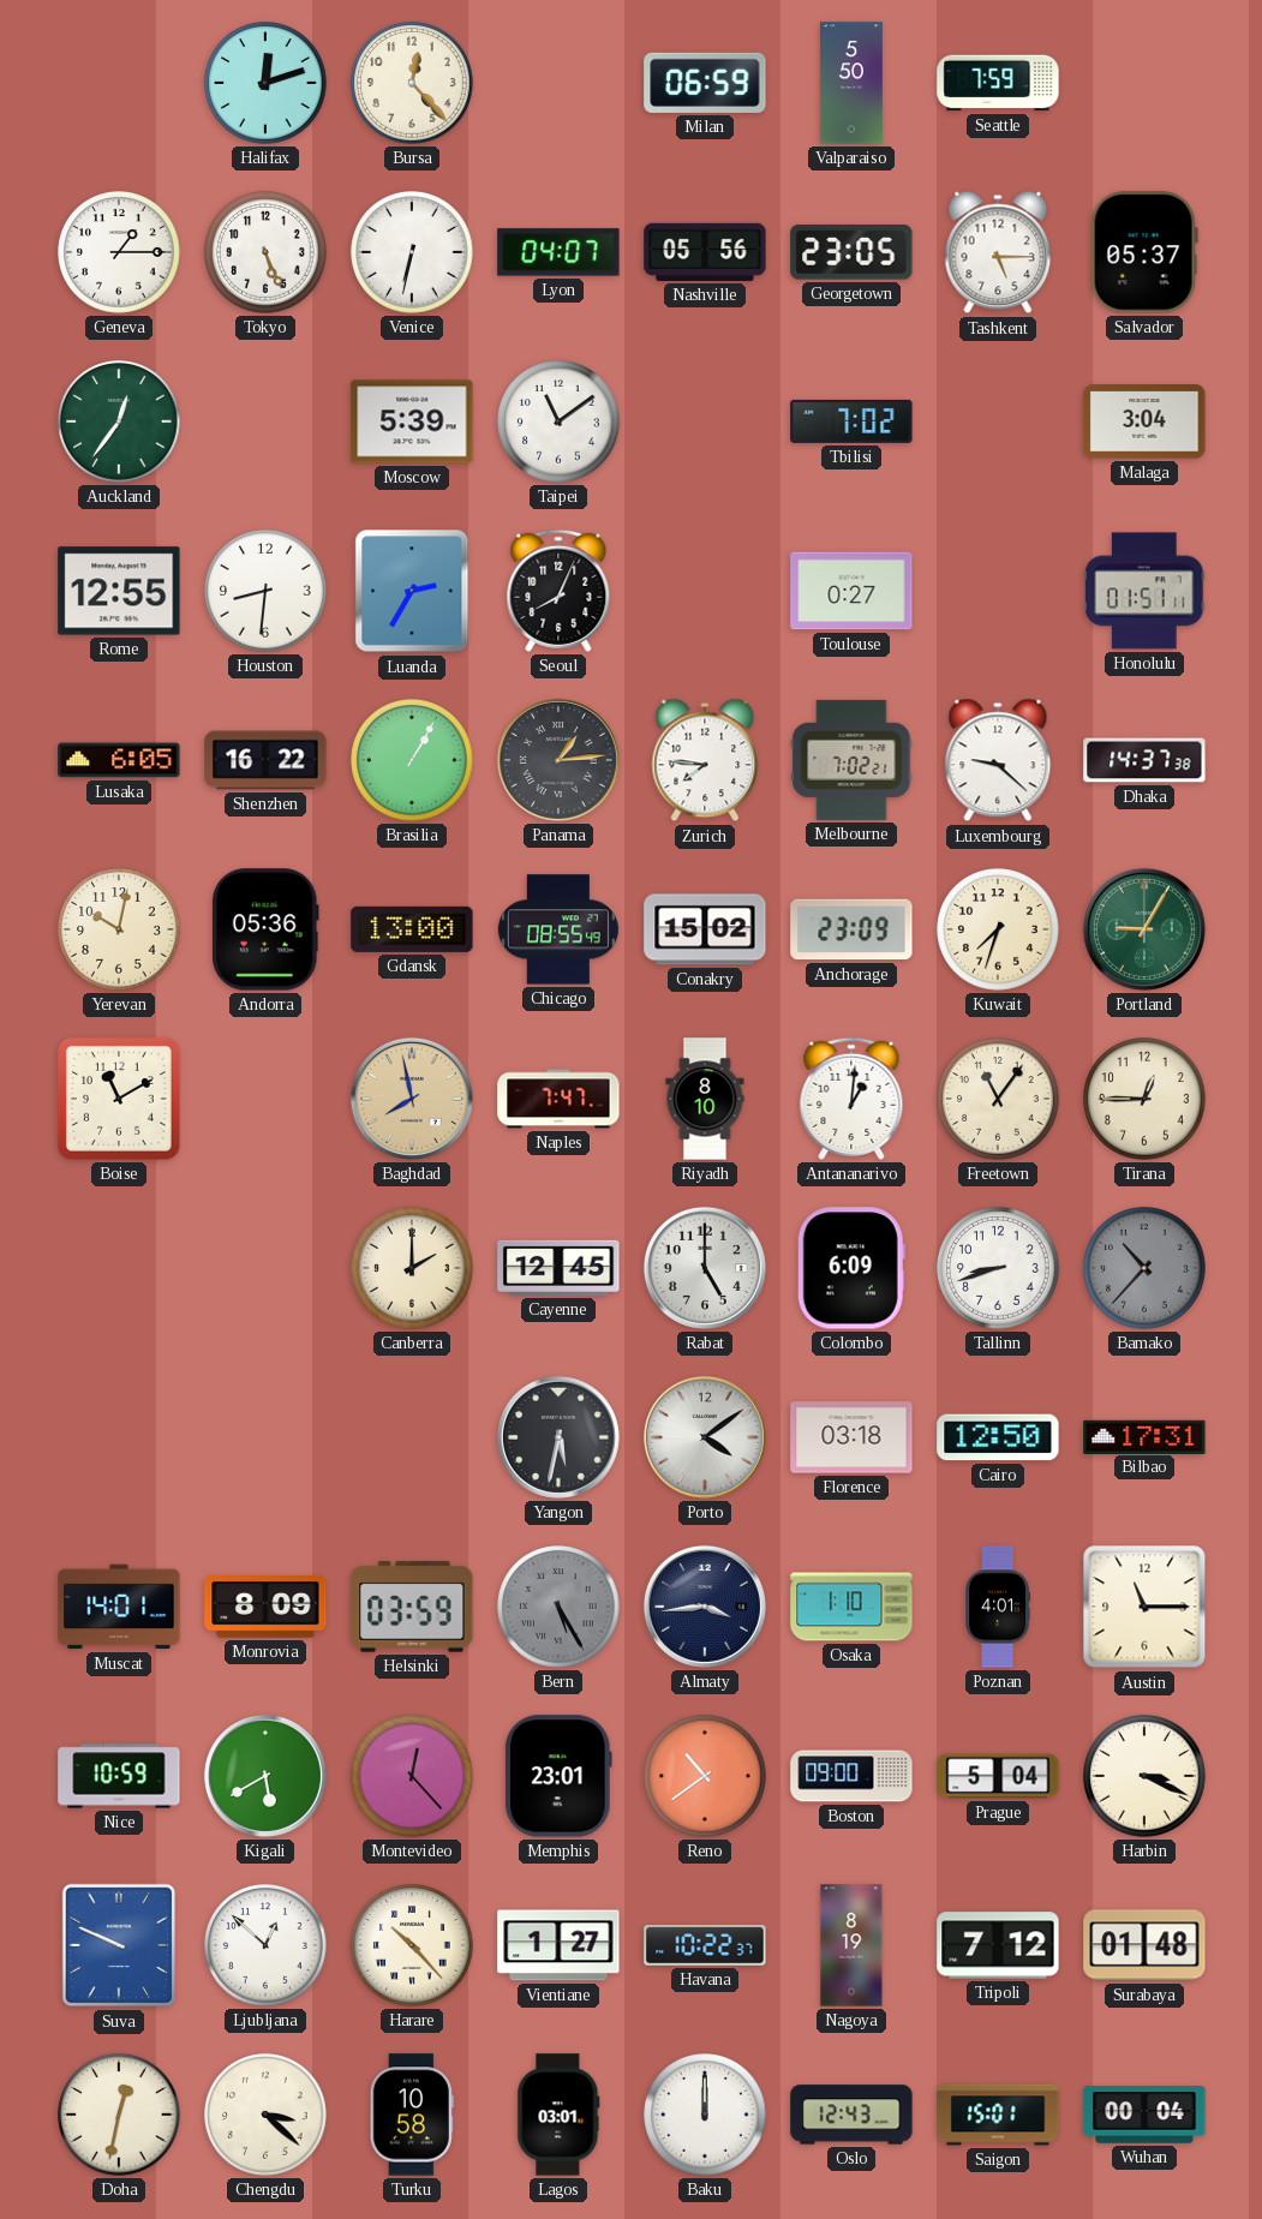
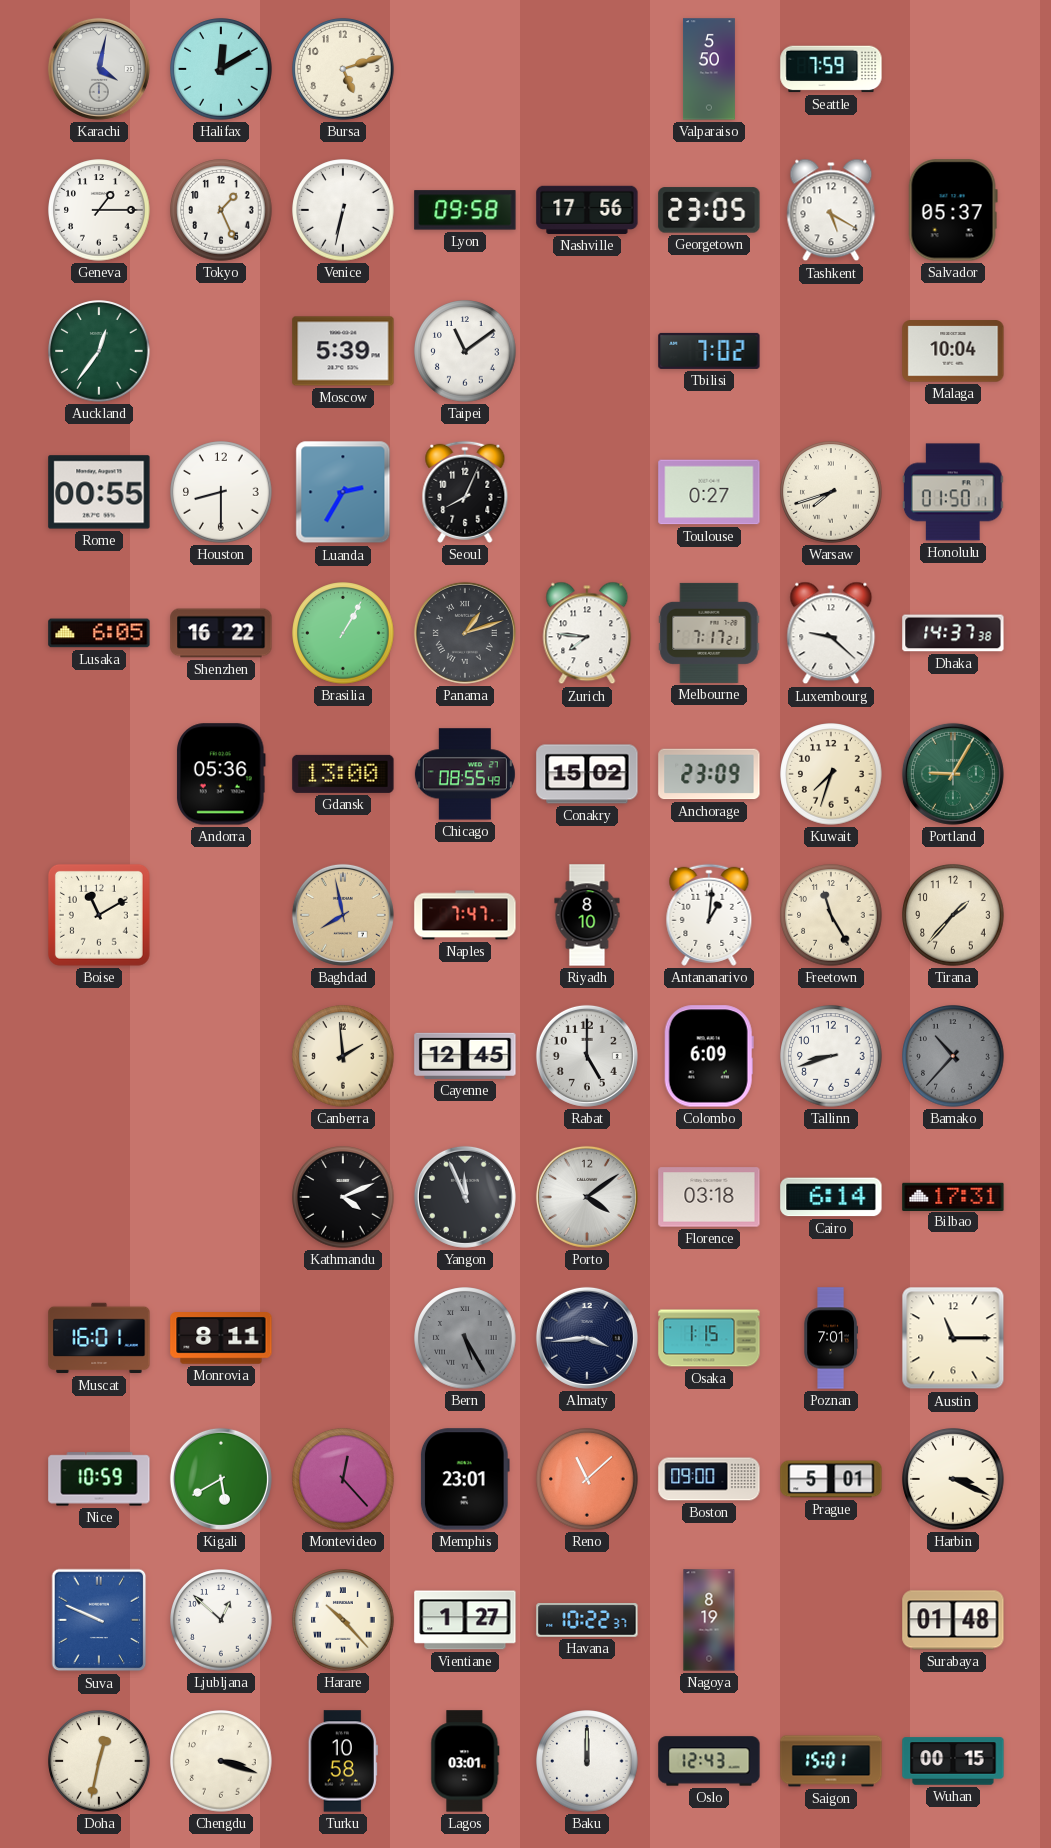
Karachi: none -> 4:02 (99, 69)
Halifax: 12:12 -> 12:10 (221, 69)
Bursa: 12:23 -> 5:12 (343, 69)
Milan: 06:59 -> none (705, 83)
Tokyo: 5:26 -> 1:26 (221, 210)
Lyon: 04:07 -> 09:58 (465, 210)
Nashville: 05:56 -> 17:56 (587, 210)
Tashkent: 5:15 -> 5:20 (831, 210)
Malaga: 3:04 -> 10:04 (953, 351)
Rome: 12:55 -> 00:55 (99, 492)
Houston: 8:31 -> 8:30 (221, 492)
Warsaw: none -> 7:42 (831, 492)
Honolulu: 01:51 -> 01:50 (953, 492)
Panama: 1:14 -> 1:12 (465, 633)
Melbourne: 7:02 -> 7:17 (709, 633)
Yerevan: 10:02 -> none (119, 929)
Freetown: 11:06 -> 11:25 (831, 915)
Tirana: 12:45 -> 1:37 (953, 915)
Canberra: 2:00 -> 1:59 (343, 1056)
Kathmandu: none -> 4:11 (343, 1197)
Yangon: 5:32 -> 11:56 (465, 1197)
Cairo: 12:50 -> 6:14 (831, 1197)
Muscat: 14:01 -> 16:01 (99, 1338)
Monrovia: 8:09 -> 8:11 (221, 1338)
Helsinki: 03:59 -> none (412, 1607)
Osaka: 1:10 -> 1:15 (709, 1338)
Poznan: 4:01 -> 7:01 (830, 1338)
Reno: 10:39 -> 11:08 (587, 1479)
Prague: 5:04 -> 5:01 (831, 1479)
Tripoli: 7:12 -> none (998, 1945)
Chengdu: 3:22 -> 3:18 (221, 1761)
Wuhan: 00:04 -> 00:15 (953, 1761)
